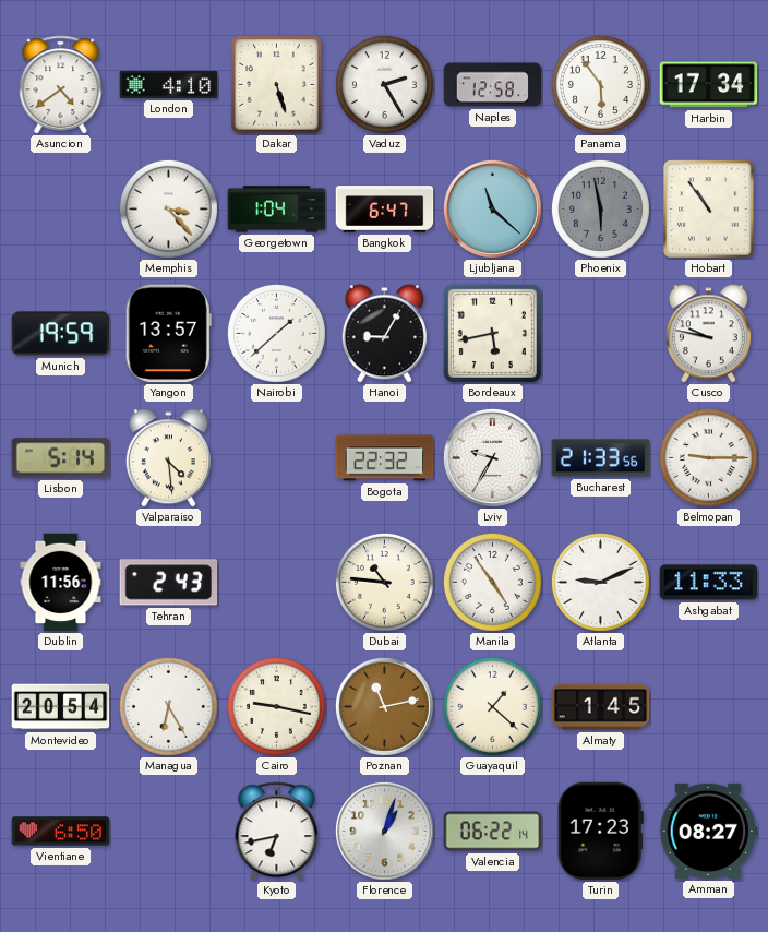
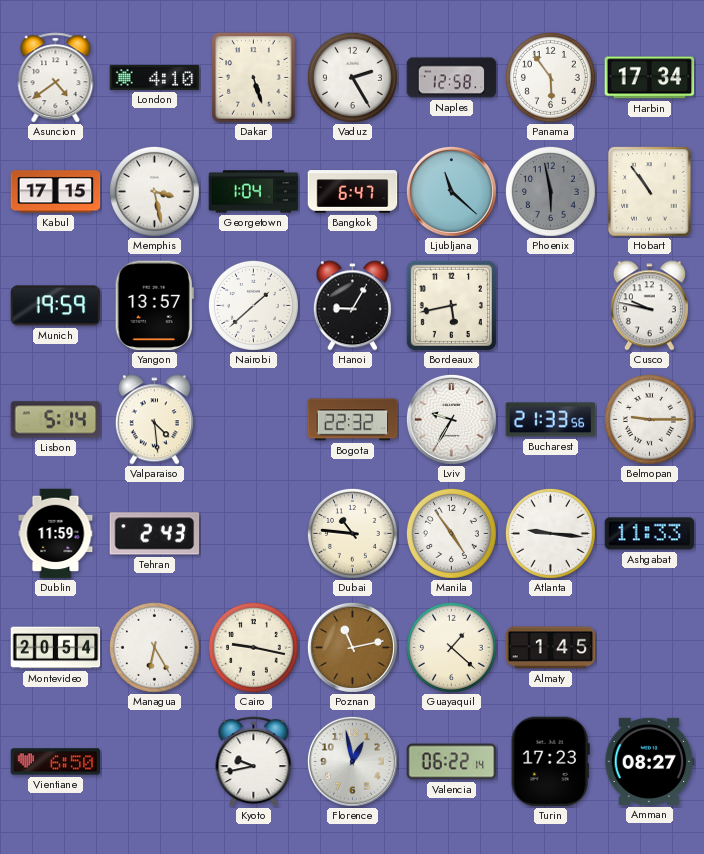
Kabul: none -> 17:15 (56, 192)
Memphis: 3:23 -> 3:28 (154, 191)
Dublin: 11:56 -> 11:59 (56, 534)
Atlanta: 9:11 -> 9:16 (550, 533)
Kyoto: 6:43 -> 9:43 (254, 762)
Florence: 1:03 -> 12:58 (352, 761)
